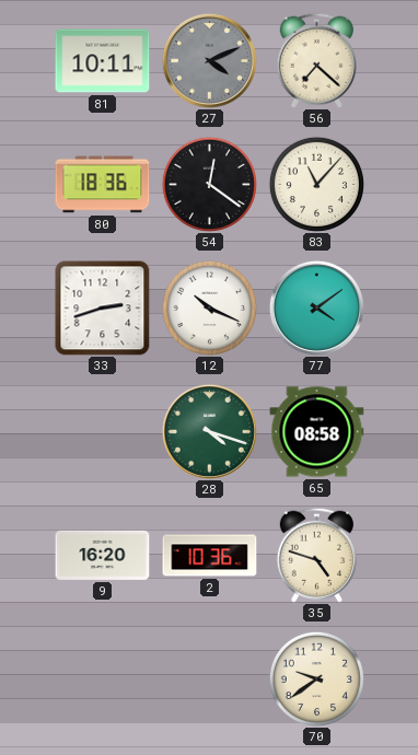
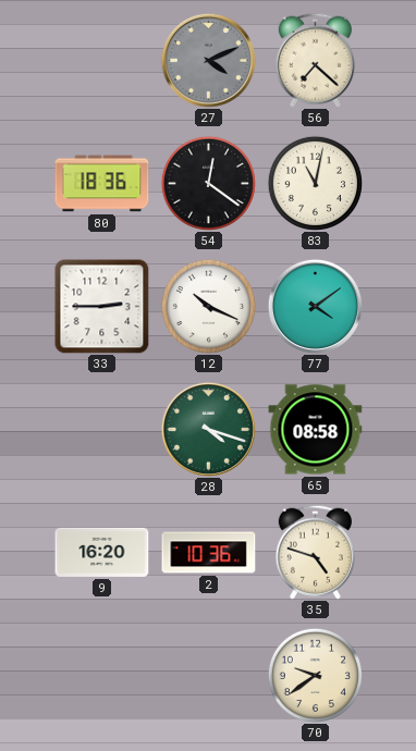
81: 10:11 -> none (103, 61)
83: 11:07 -> 11:02 (315, 183)
33: 2:42 -> 2:45 (102, 307)
